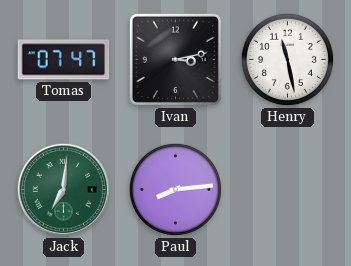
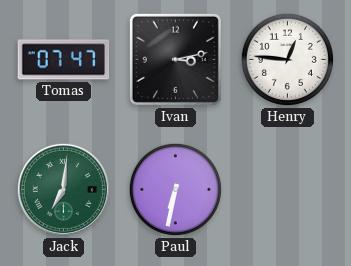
Henry: 11:28 -> 12:46 (287, 59)
Paul: 8:14 -> 6:32 (175, 189)
